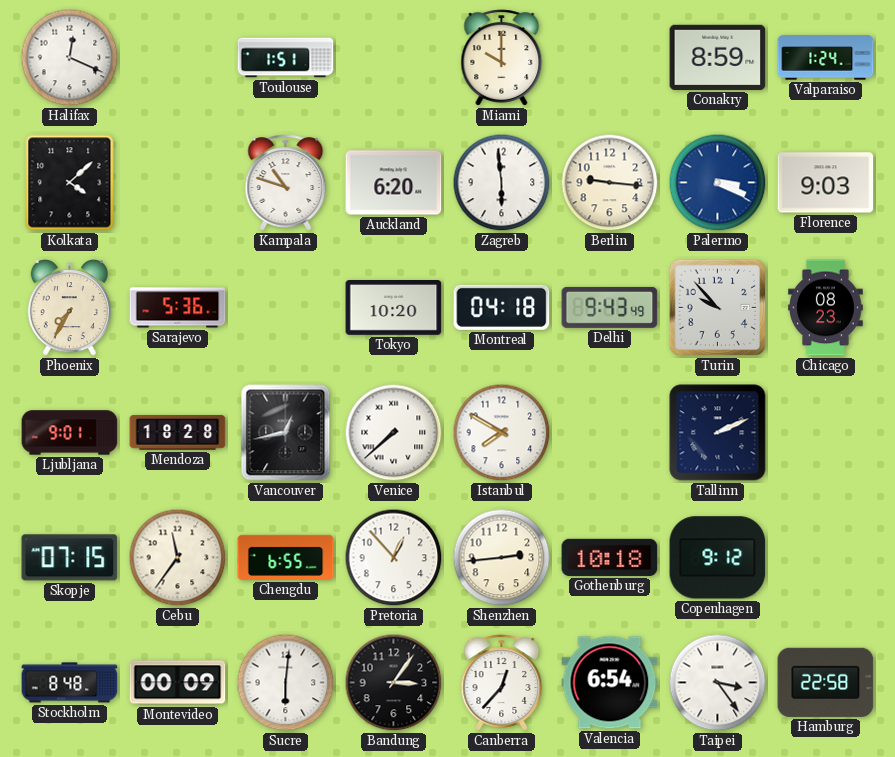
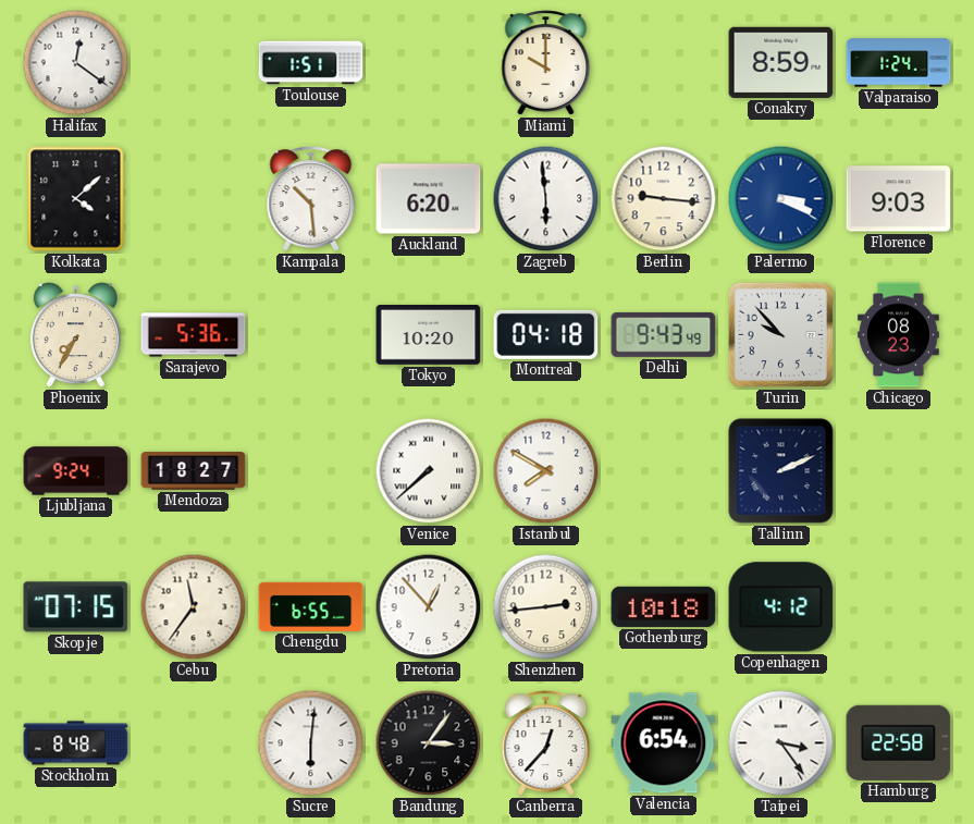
Halifax: 12:19 -> 12:21 (76, 63)
Kampala: 10:48 -> 10:29 (311, 199)
Ljubljana: 9:01 -> 9:24 (76, 471)
Mendoza: 18:28 -> 18:27 (194, 471)
Vancouver: 12:43 -> none (286, 433)
Copenhagen: 9:12 -> 4:12 (781, 607)
Montevideo: 00:09 -> none (178, 683)
